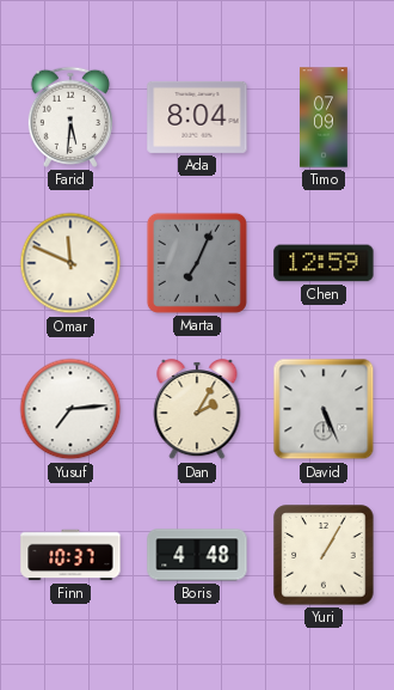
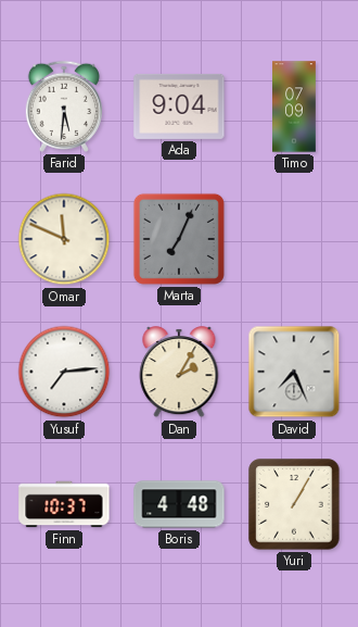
Ada: 8:04 -> 9:04 (179, 106)
Chen: 12:59 -> none (324, 263)
David: 5:26 -> 7:26 (294, 372)
